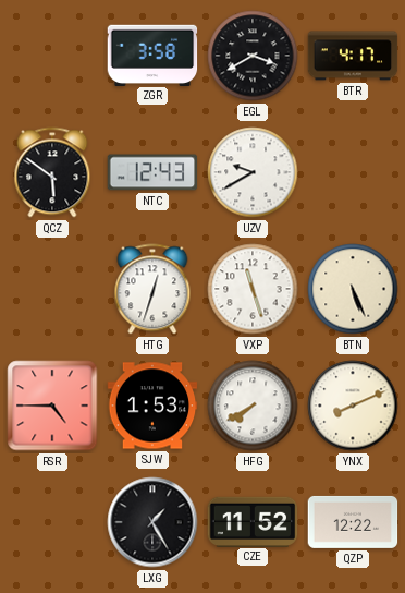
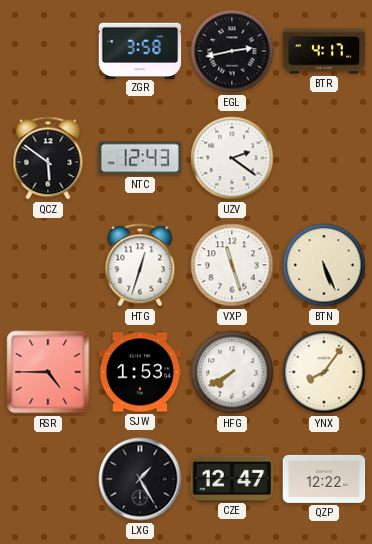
EGL: 3:40 -> 2:43 (232, 51)
UZV: 9:40 -> 2:21 (232, 158)
YNX: 8:11 -> 8:06 (324, 372)
CZE: 11:52 -> 12:47 (232, 478)
